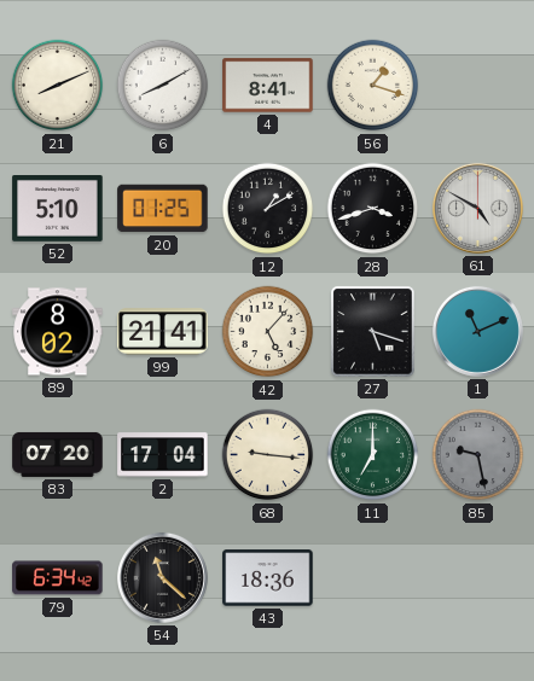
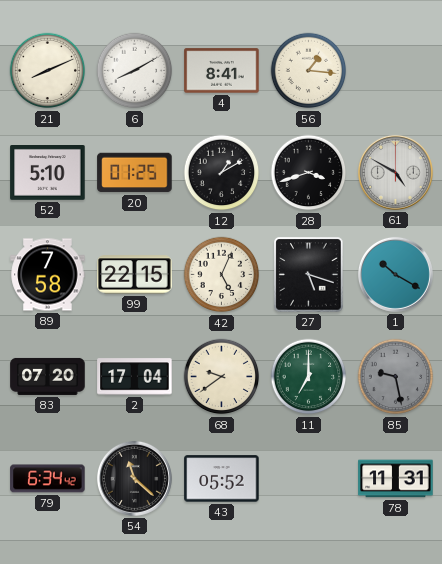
56: 1:18 -> 1:16 (309, 71)
89: 8:02 -> 7:58 (48, 275)
99: 21:41 -> 22:15 (135, 275)
42: 5:07 -> 5:04 (222, 275)
1: 11:11 -> 10:20 (395, 274)
68: 9:16 -> 9:39 (222, 377)
43: 18:36 -> 05:52 (222, 479)
78: none -> 11:31 (396, 479)
